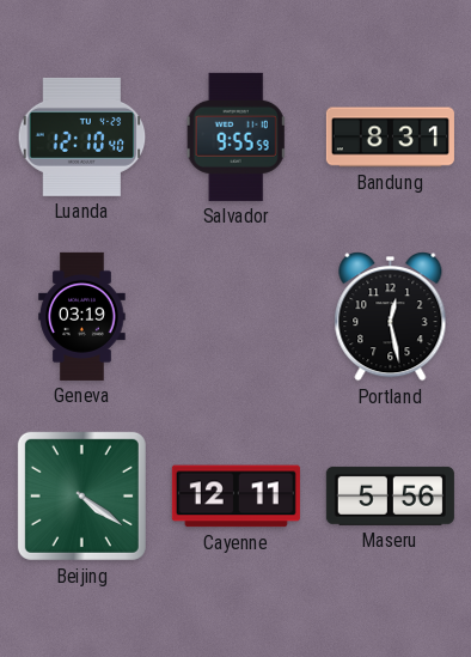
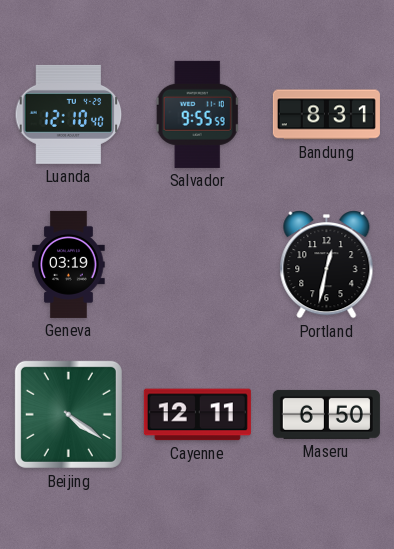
Portland: 12:28 -> 12:32 (327, 265)
Maseru: 5:56 -> 6:50 (326, 414)
